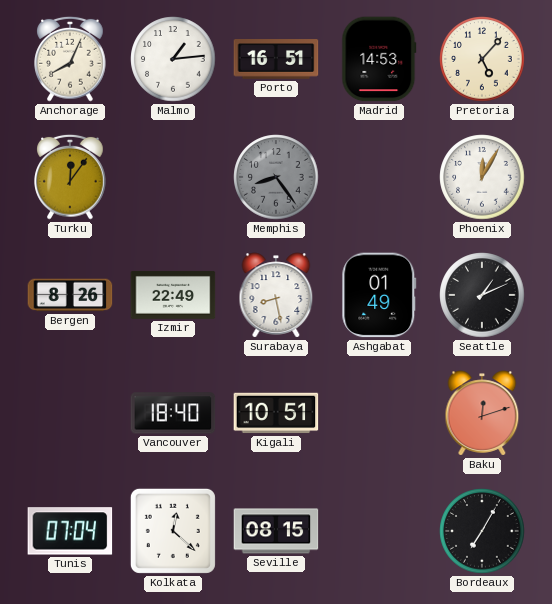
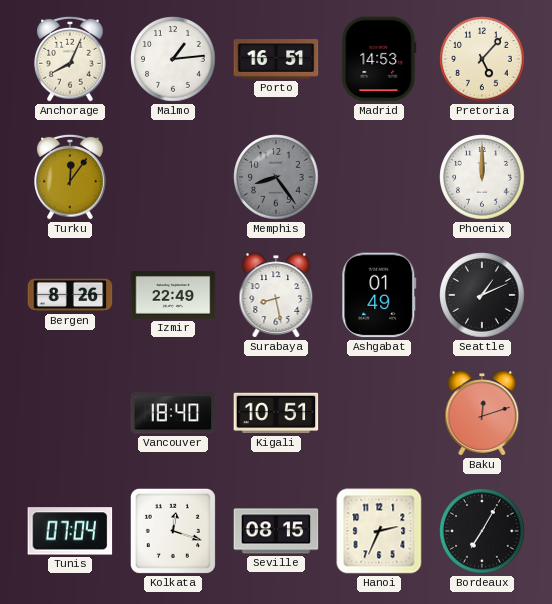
Phoenix: 12:05 -> 12:00 (482, 177)
Kolkata: 12:22 -> 12:18 (173, 531)
Hanoi: none -> 2:34 (379, 531)
